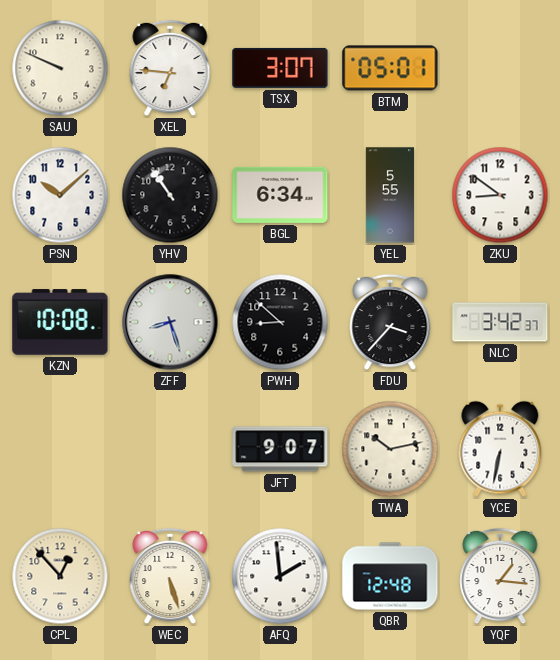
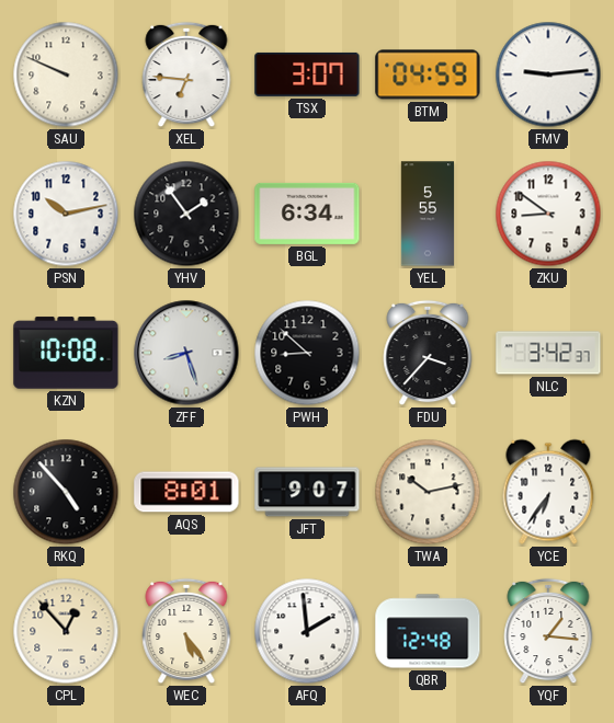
BTM: 05:01 -> 04:59 (428, 74)
FMV: none -> 9:14 (548, 74)
PSN: 10:08 -> 10:13 (66, 214)
YHV: 10:54 -> 1:54 (186, 214)
RKQ: none -> 4:53 (66, 492)
AQS: none -> 8:01 (186, 492)
YCE: 6:32 -> 6:36 (548, 492)
WEC: 5:27 -> 5:24 (186, 631)
